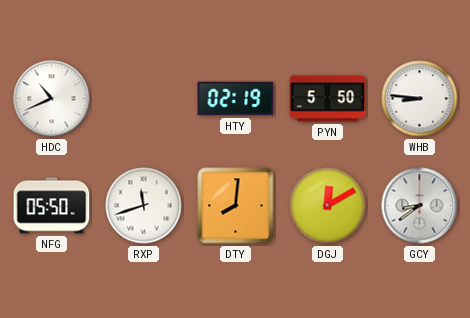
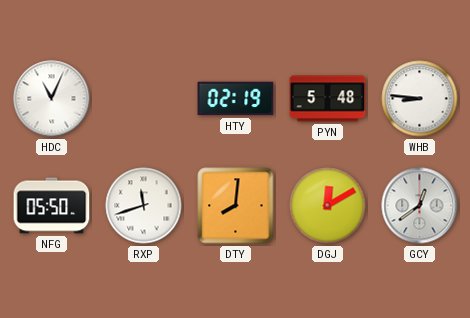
HDC: 10:41 -> 11:04 (52, 99)
PYN: 5:50 -> 5:48 (328, 99)
GCY: 8:39 -> 12:39 (420, 206)
